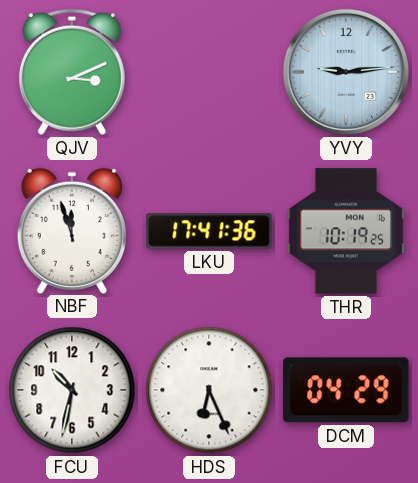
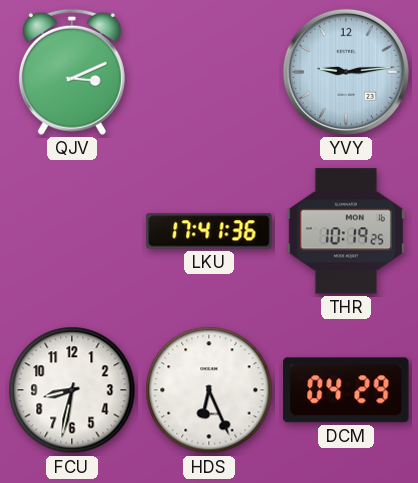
NBF: 11:57 -> none (72, 230)
FCU: 10:32 -> 8:32 (72, 390)
